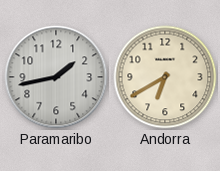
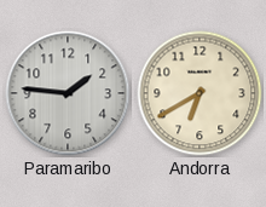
Paramaribo: 1:43 -> 1:46 (68, 93)
